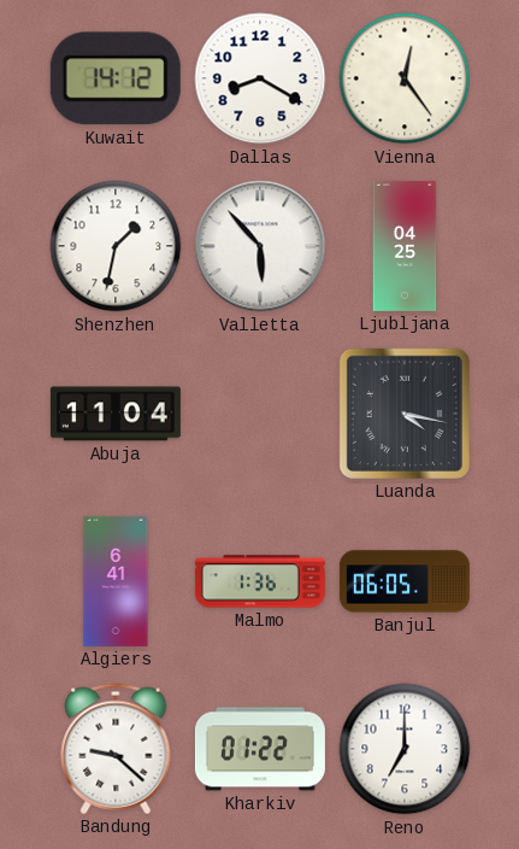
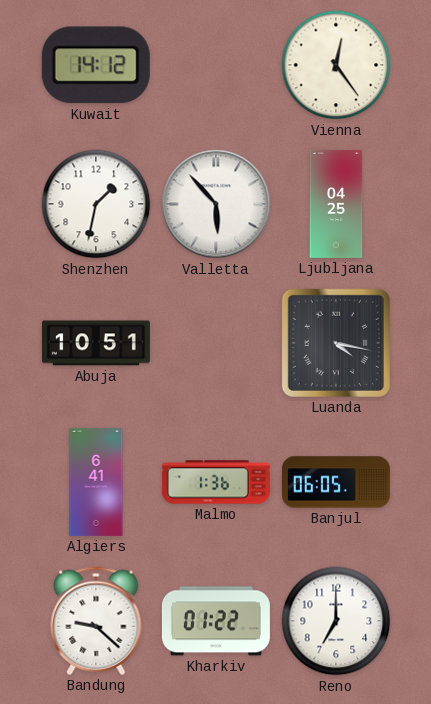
Dallas: 8:20 -> none (260, 78)
Abuja: 11:04 -> 10:51 (96, 343)
